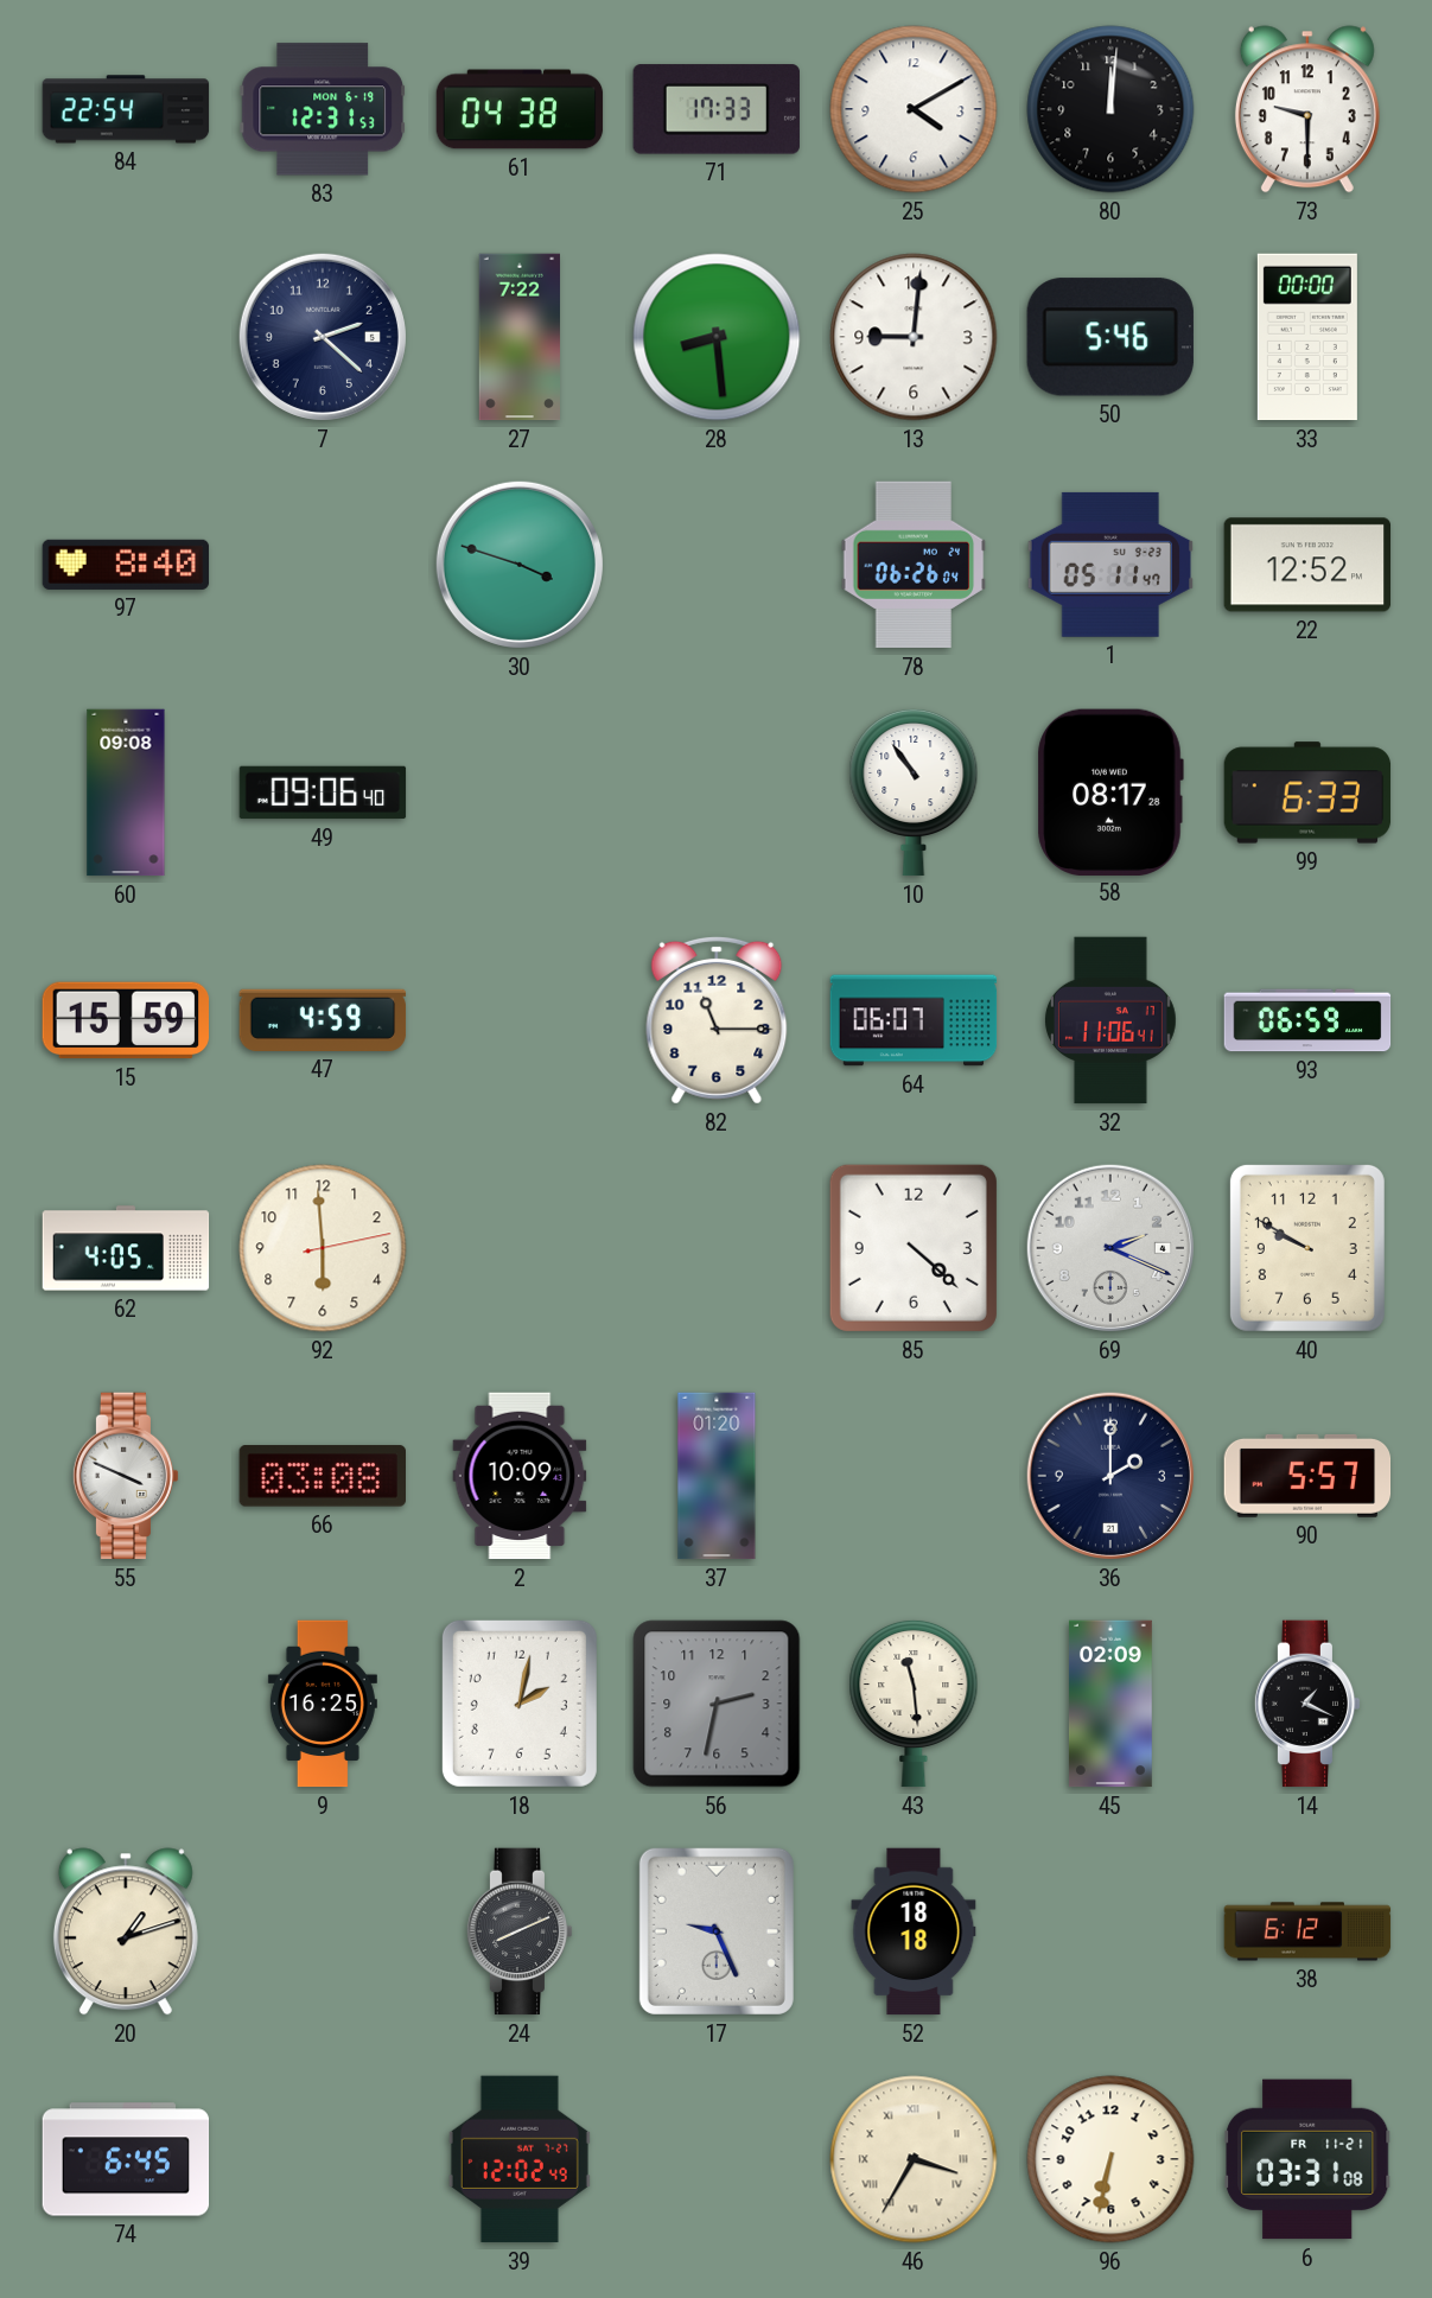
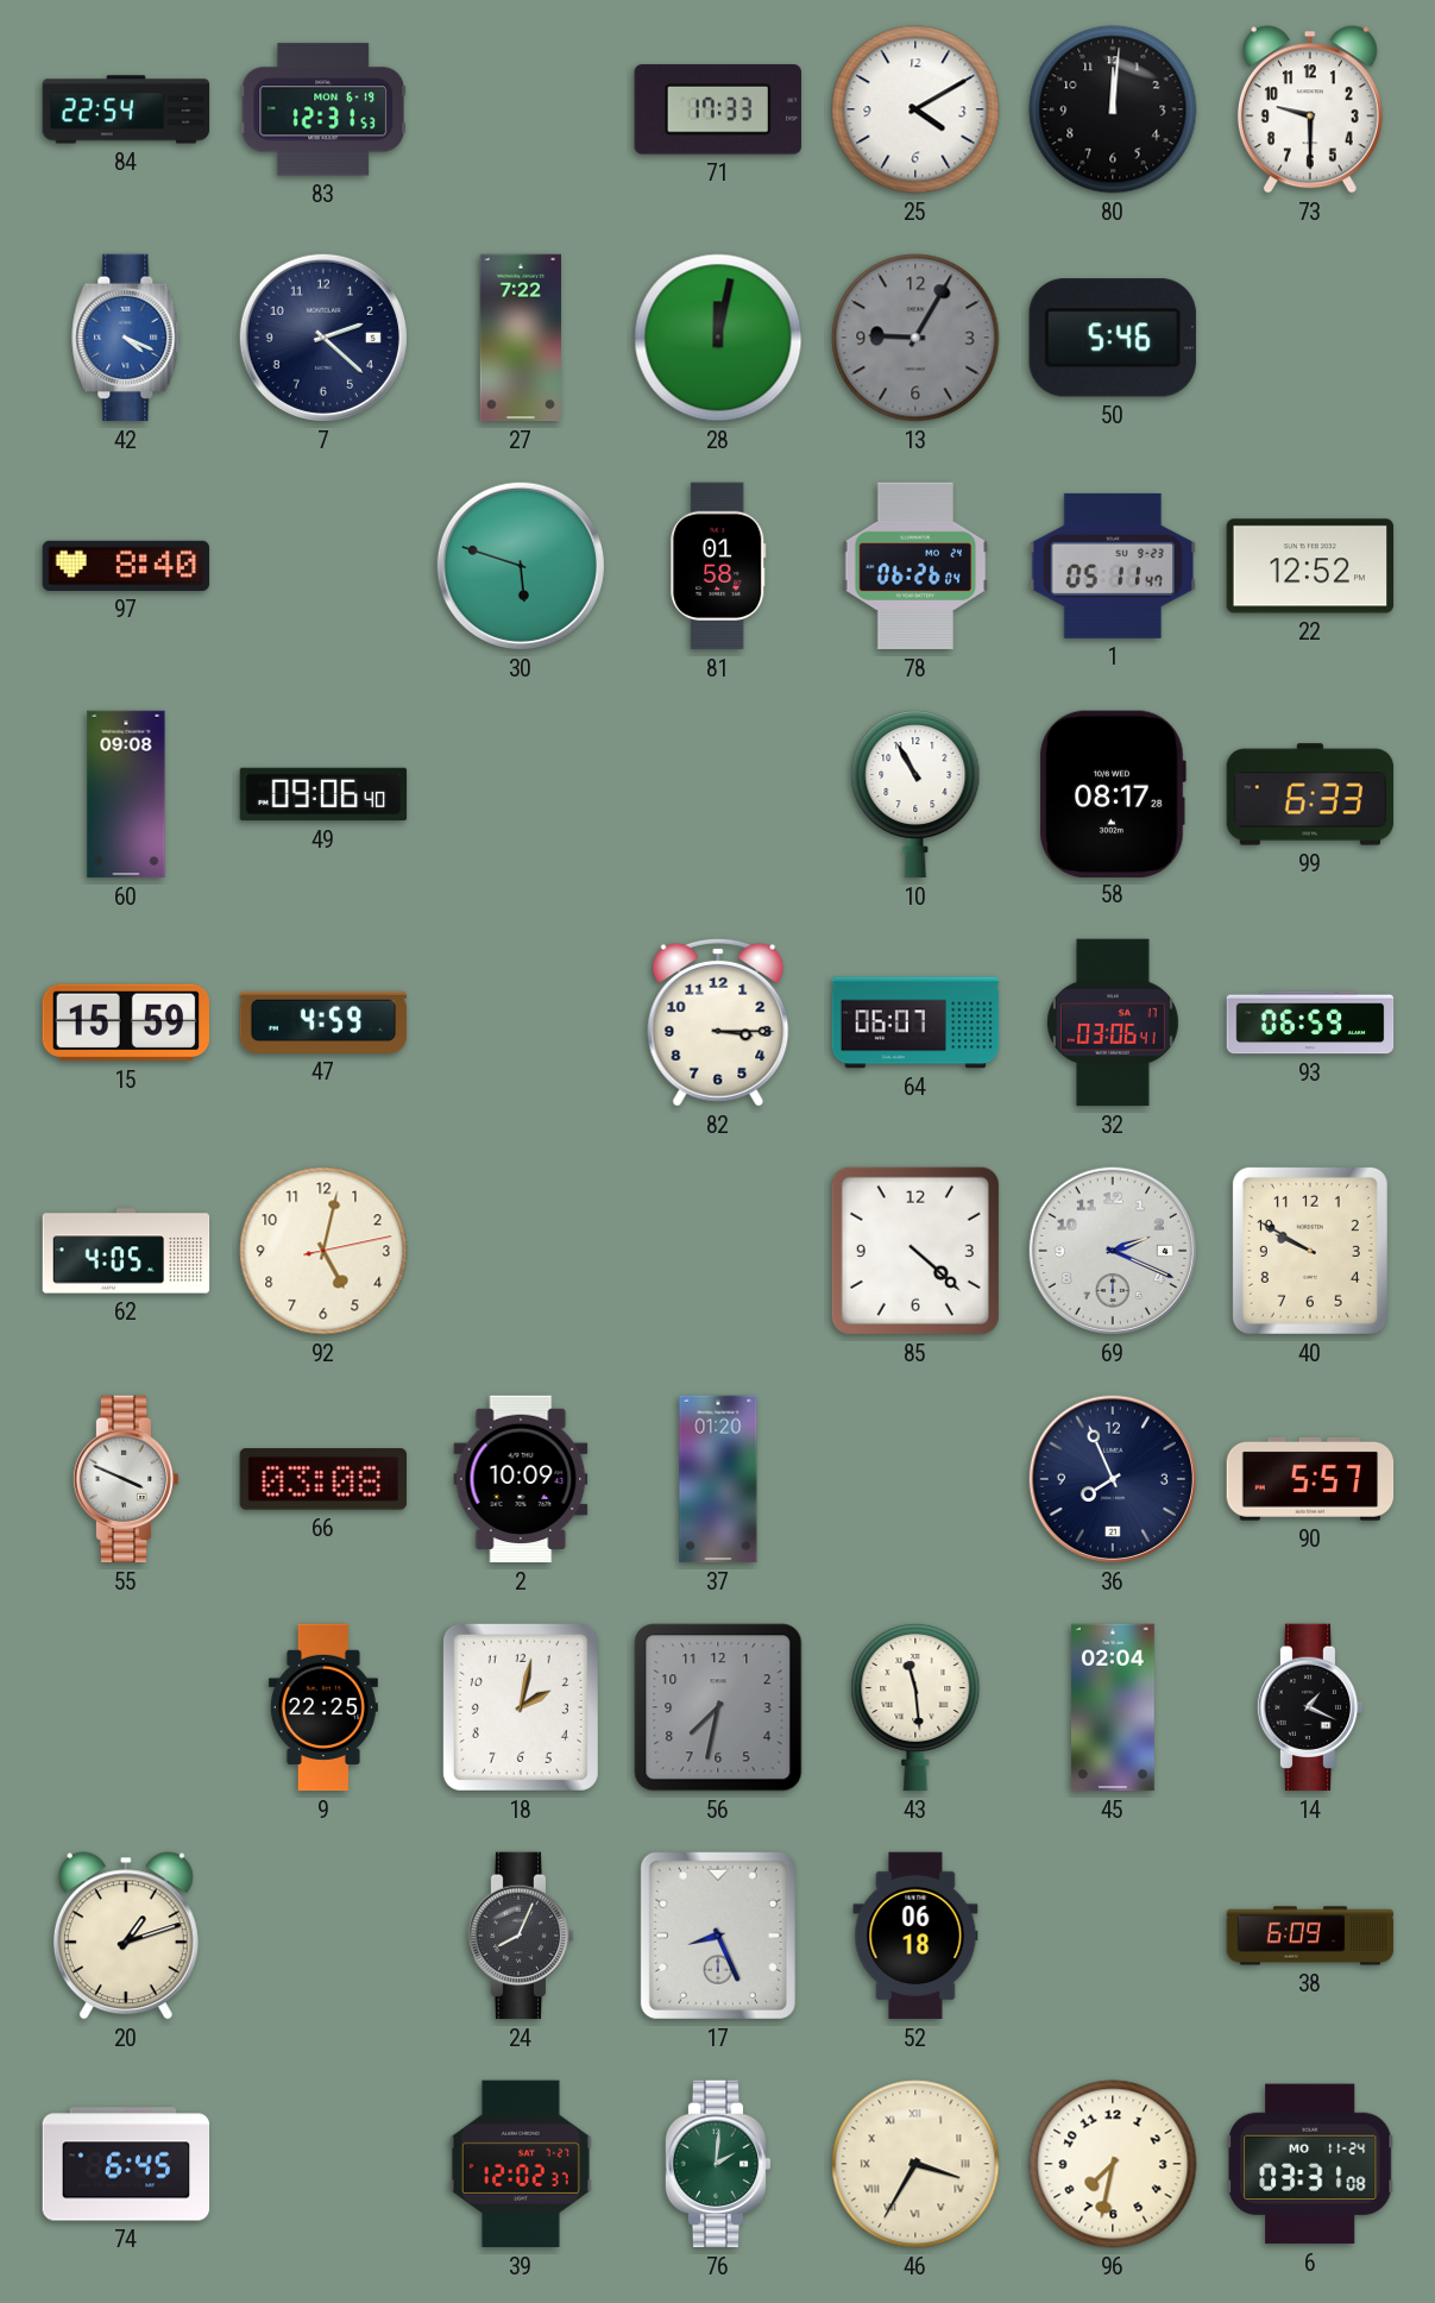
61: 04:38 -> none (520, 109)
42: none -> 4:19 (126, 338)
28: 8:29 -> 12:02 (718, 338)
13: 9:01 -> 9:05 (915, 338)
13 dial: white -> grey (915, 338)
33: 00:00 -> none (1307, 337)
30: 3:48 -> 5:48 (521, 566)
81: none -> 01:58 (718, 566)
10: 10:54 -> 10:55 (915, 794)
82: 11:15 -> 3:15 (718, 1022)
32: 11:06 -> 03:06 (1113, 1022)
92: 5:59 -> 5:02 (323, 1251)
36: 2:00 -> 7:56 (1113, 1479)
9: 16:25 -> 22:25 (323, 1707)
56: 2:32 -> 7:32 (718, 1707)
45: 02:09 -> 02:04 (1113, 1707)
24: 8:11 -> 8:04 (521, 1936)
17: 9:26 -> 8:26 (718, 1936)
52: 18:18 -> 06:18 (915, 1936)
38: 6:12 -> 6:09 (1310, 1936)
39: 12:02:49 -> 12:02:37 (521, 2164)
76: none -> 2:01 (718, 2164)
96: 6:32 -> 7:32 (1113, 2164)
6 date: FR 11-21 -> MO 11-24 (1310, 2164)
